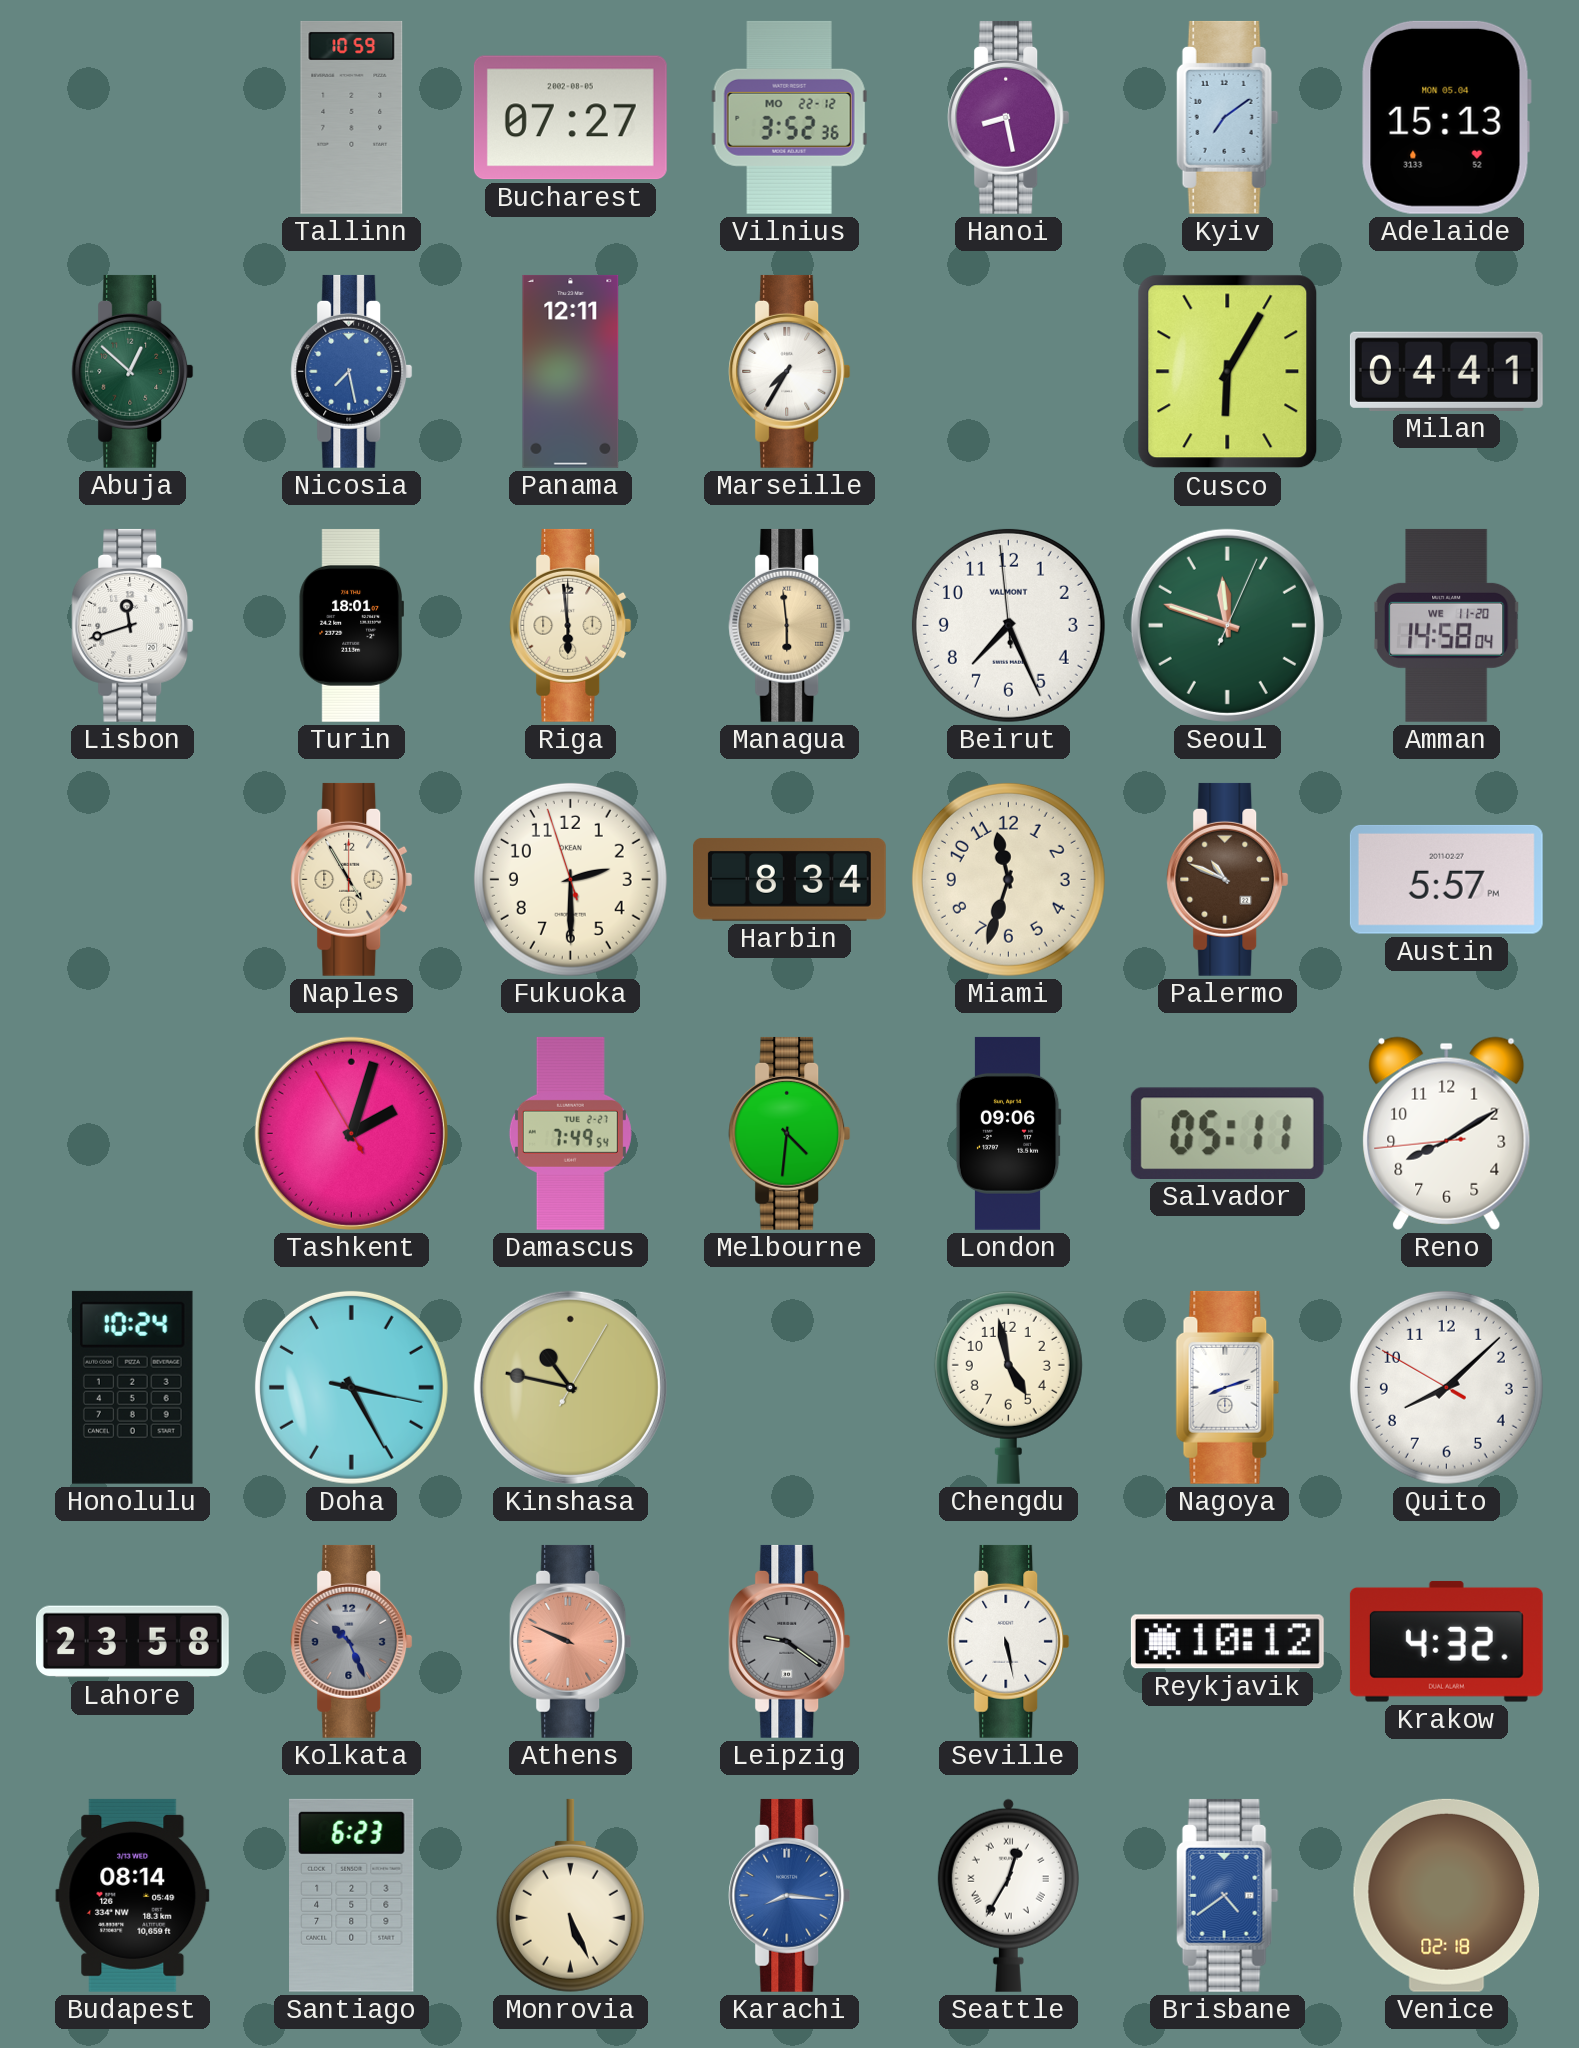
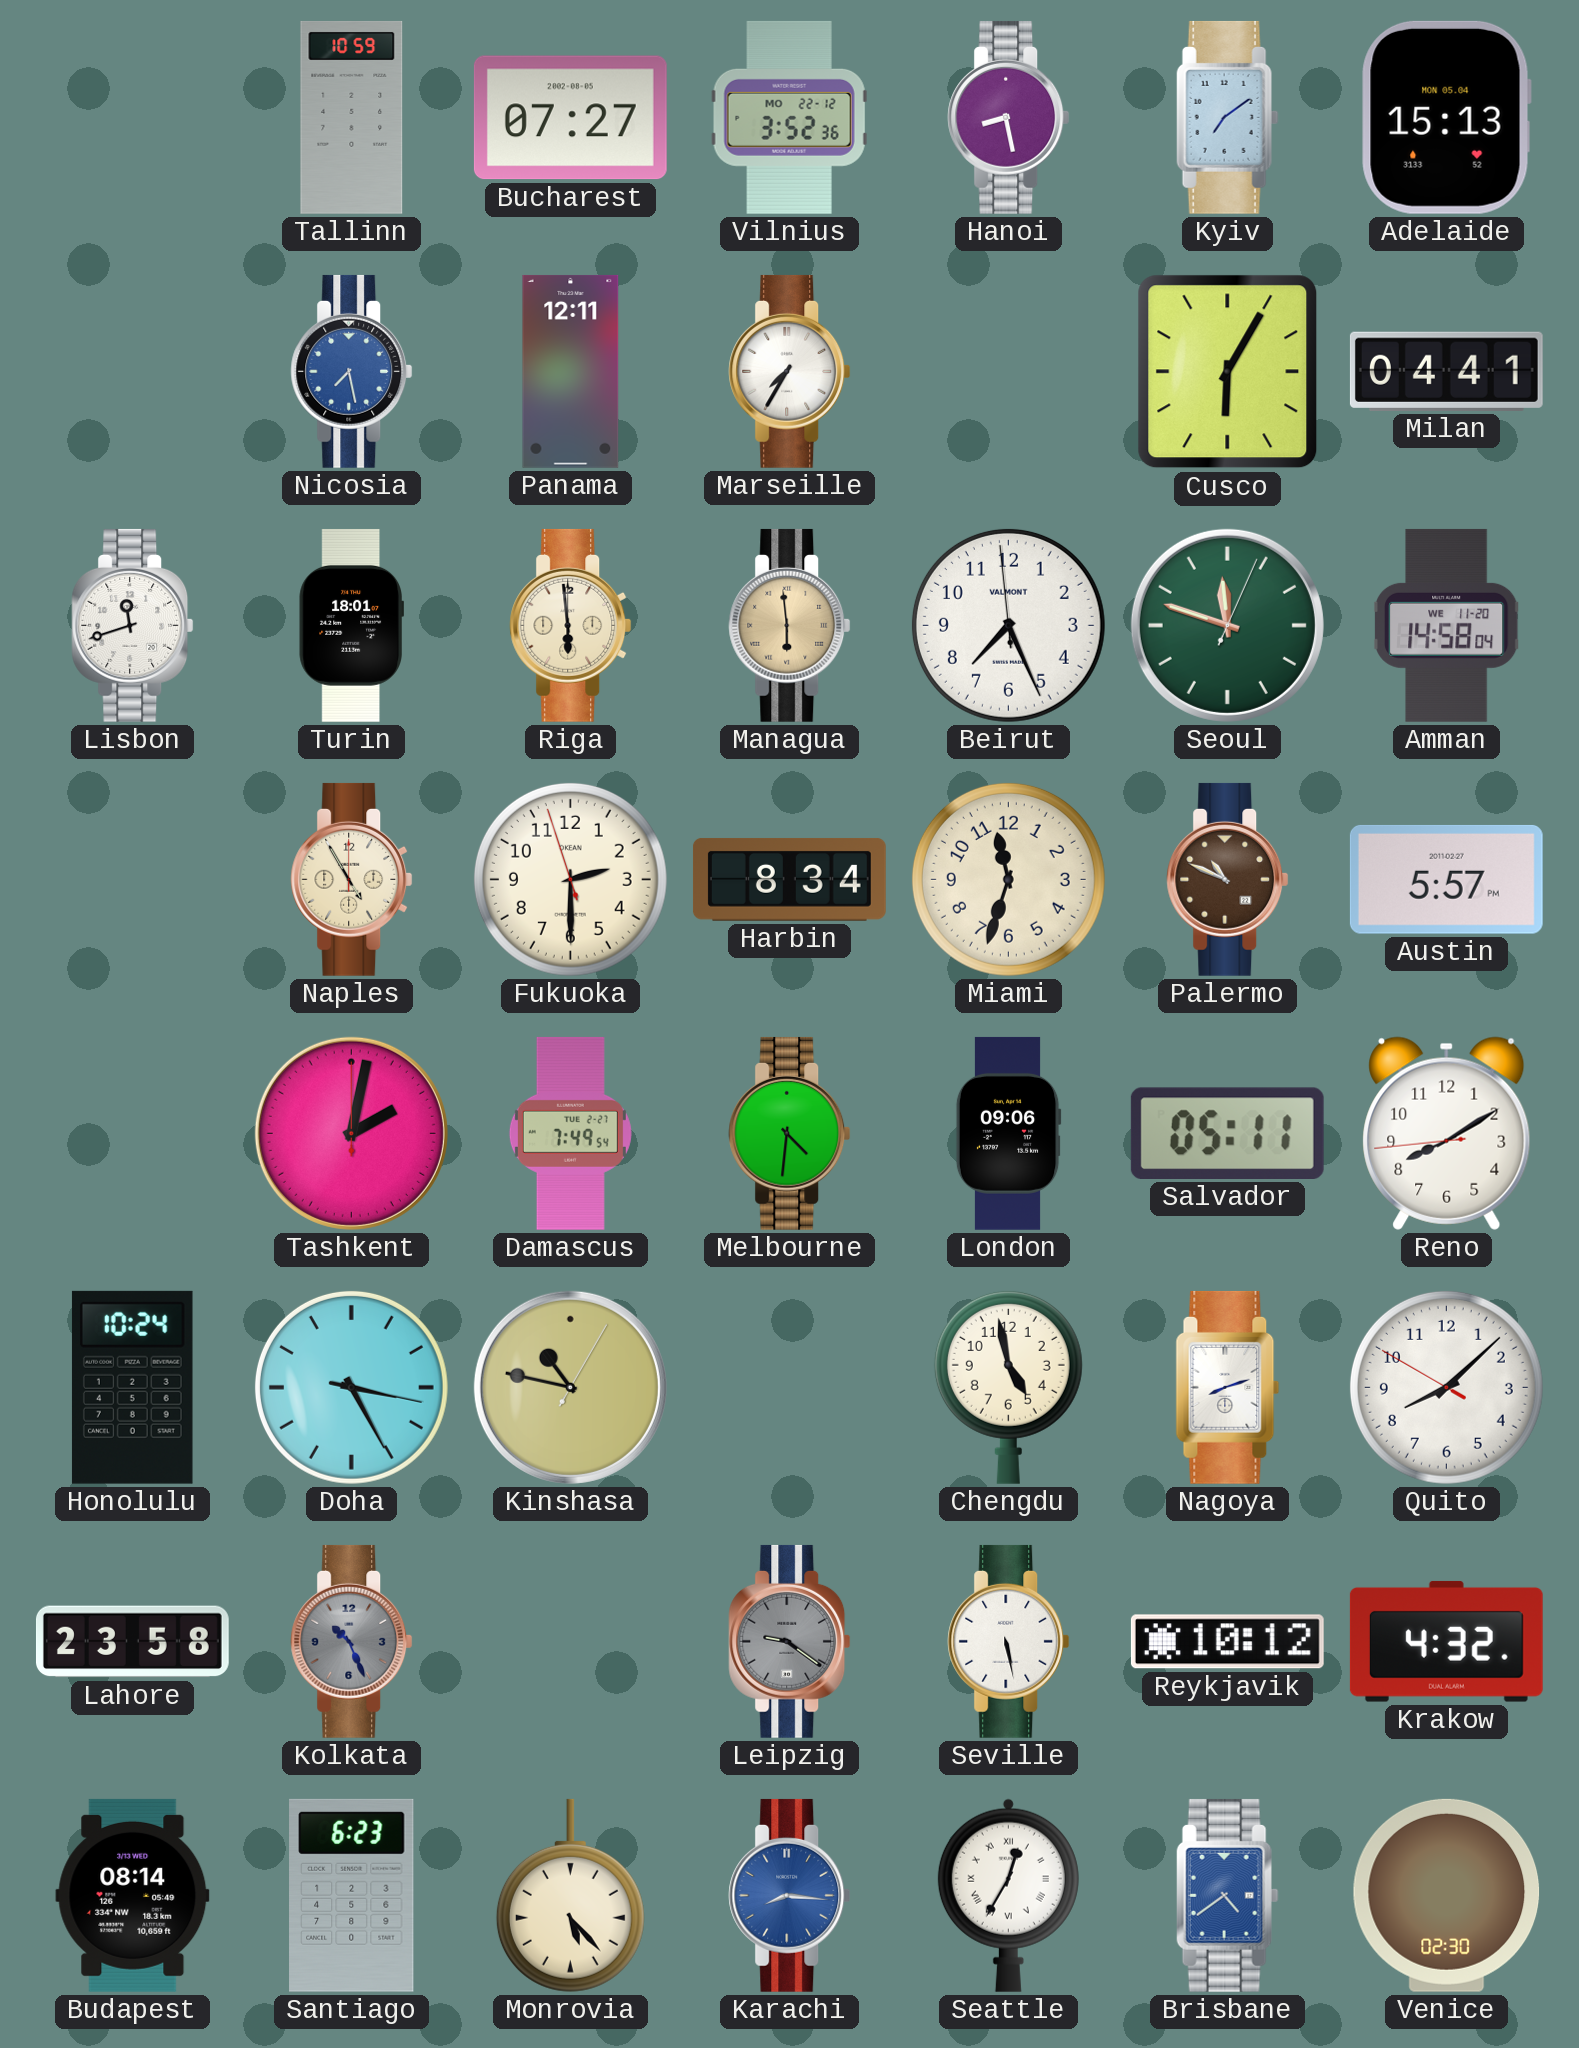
Abuja: 12:52 -> none (133, 371)
Tashkent: 2:02:55 -> 2:02:00 (351, 1133)
Athens: 9:49 -> none (571, 1641)
Monrovia: 5:26 -> 5:23 (570, 1895)
Venice: 02:18 -> 02:30 (1447, 1895)
